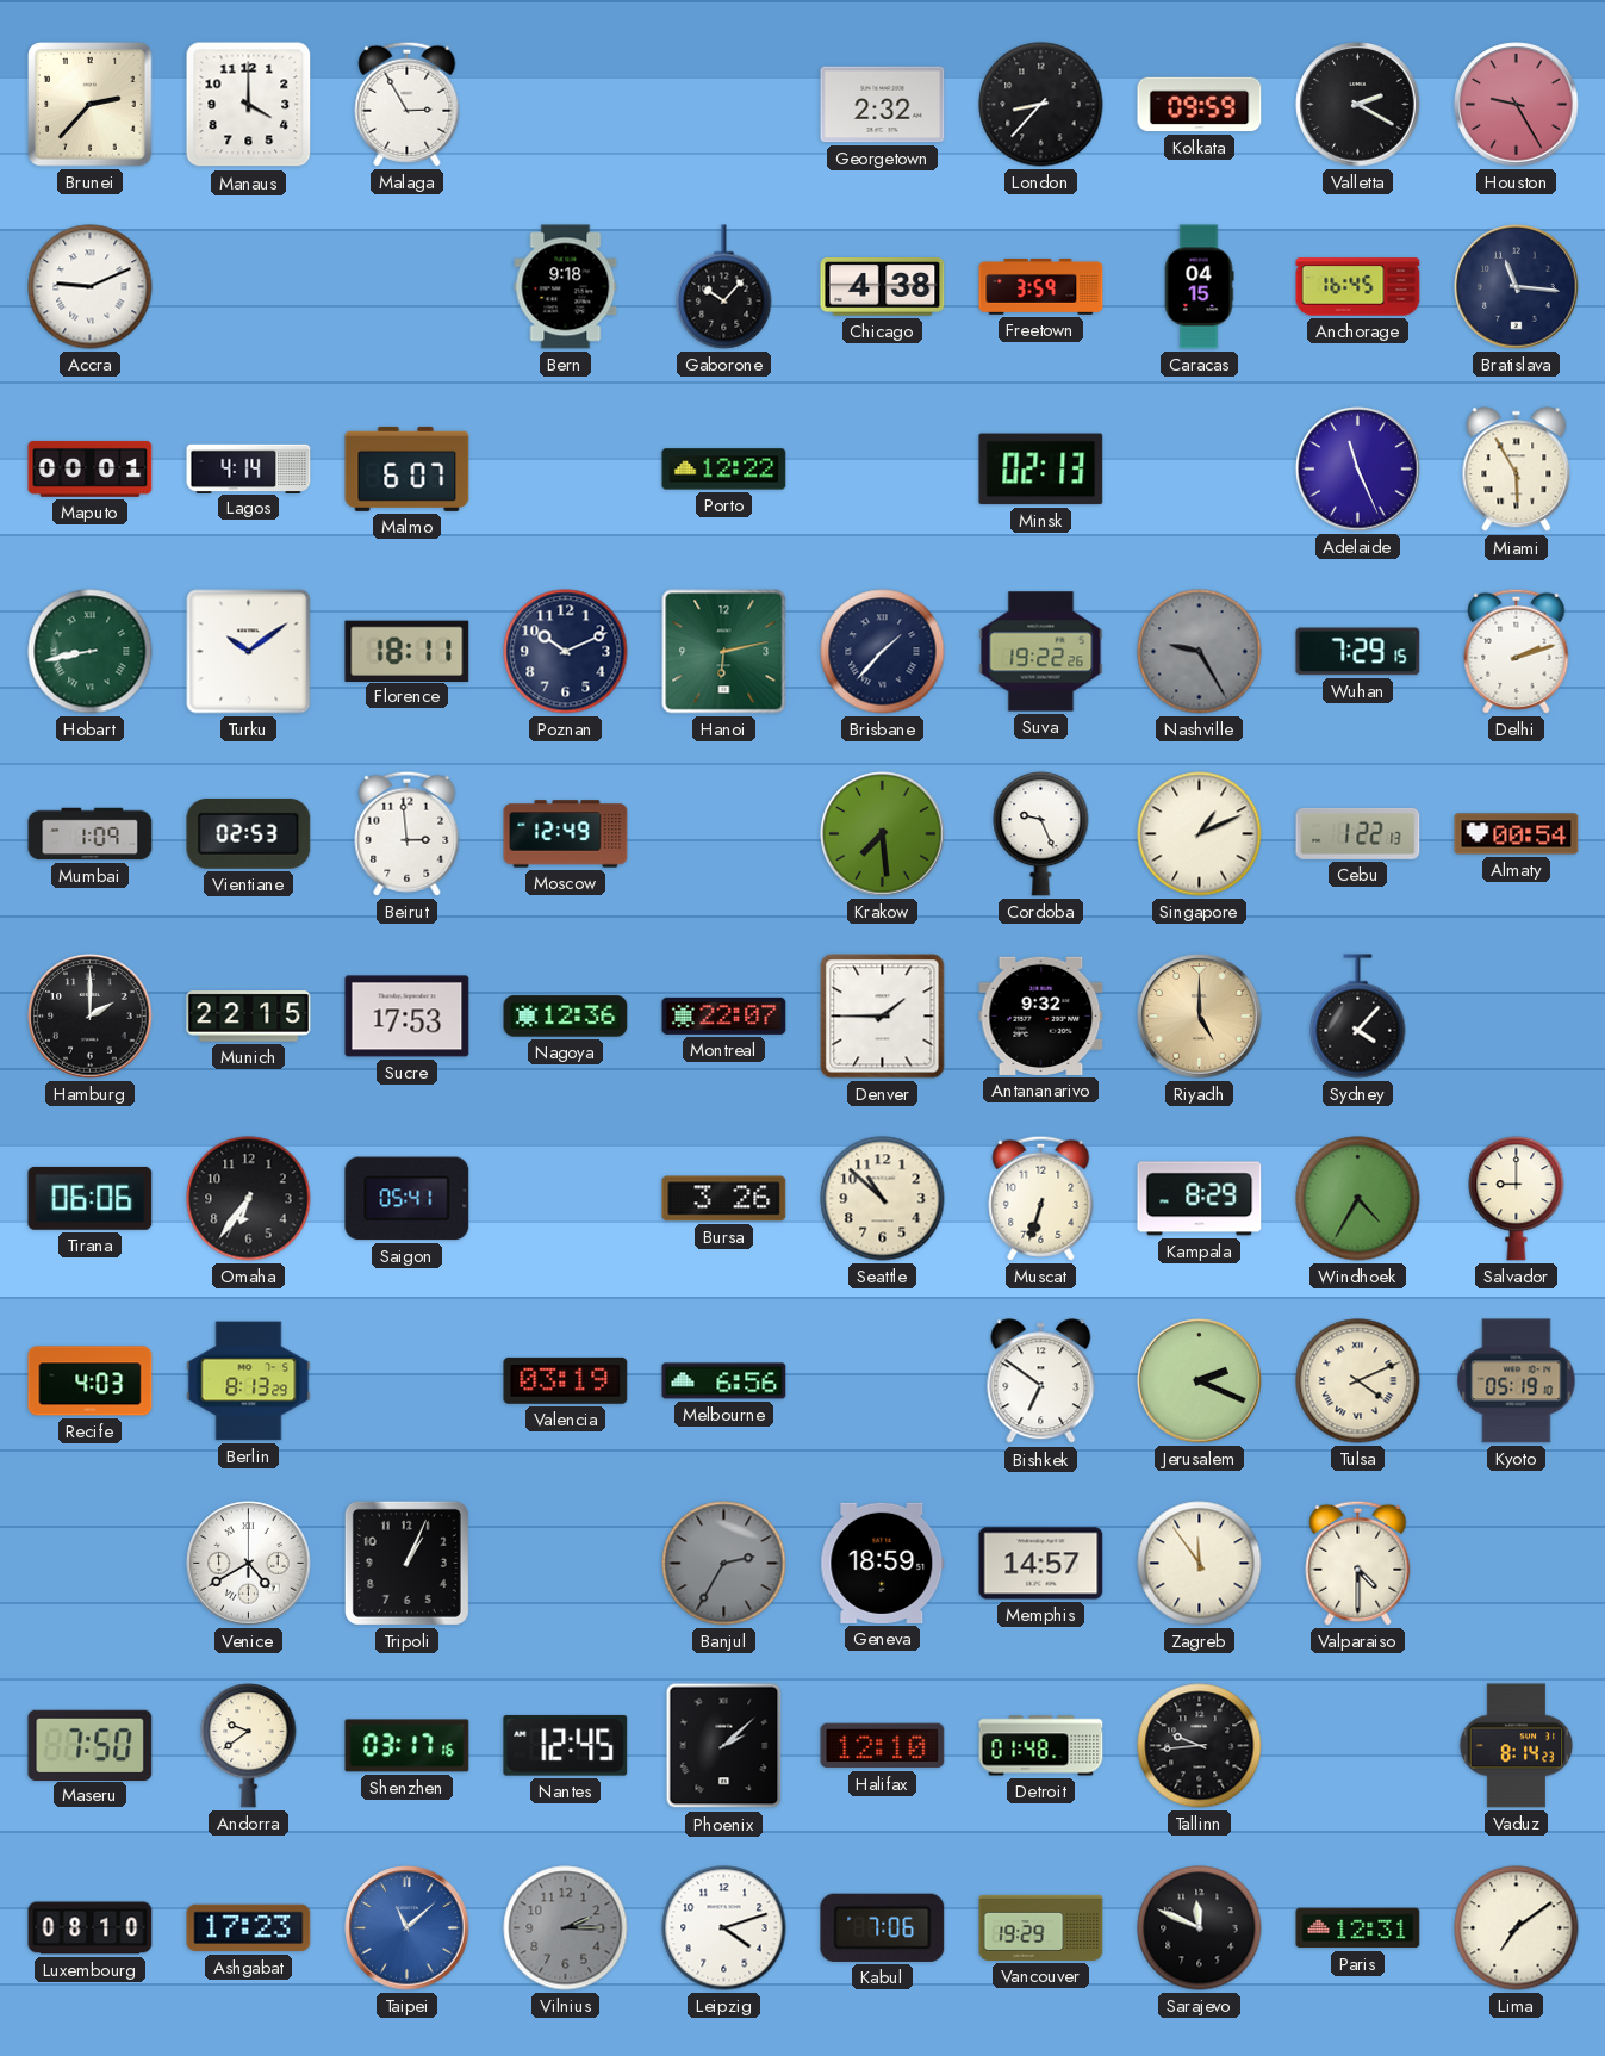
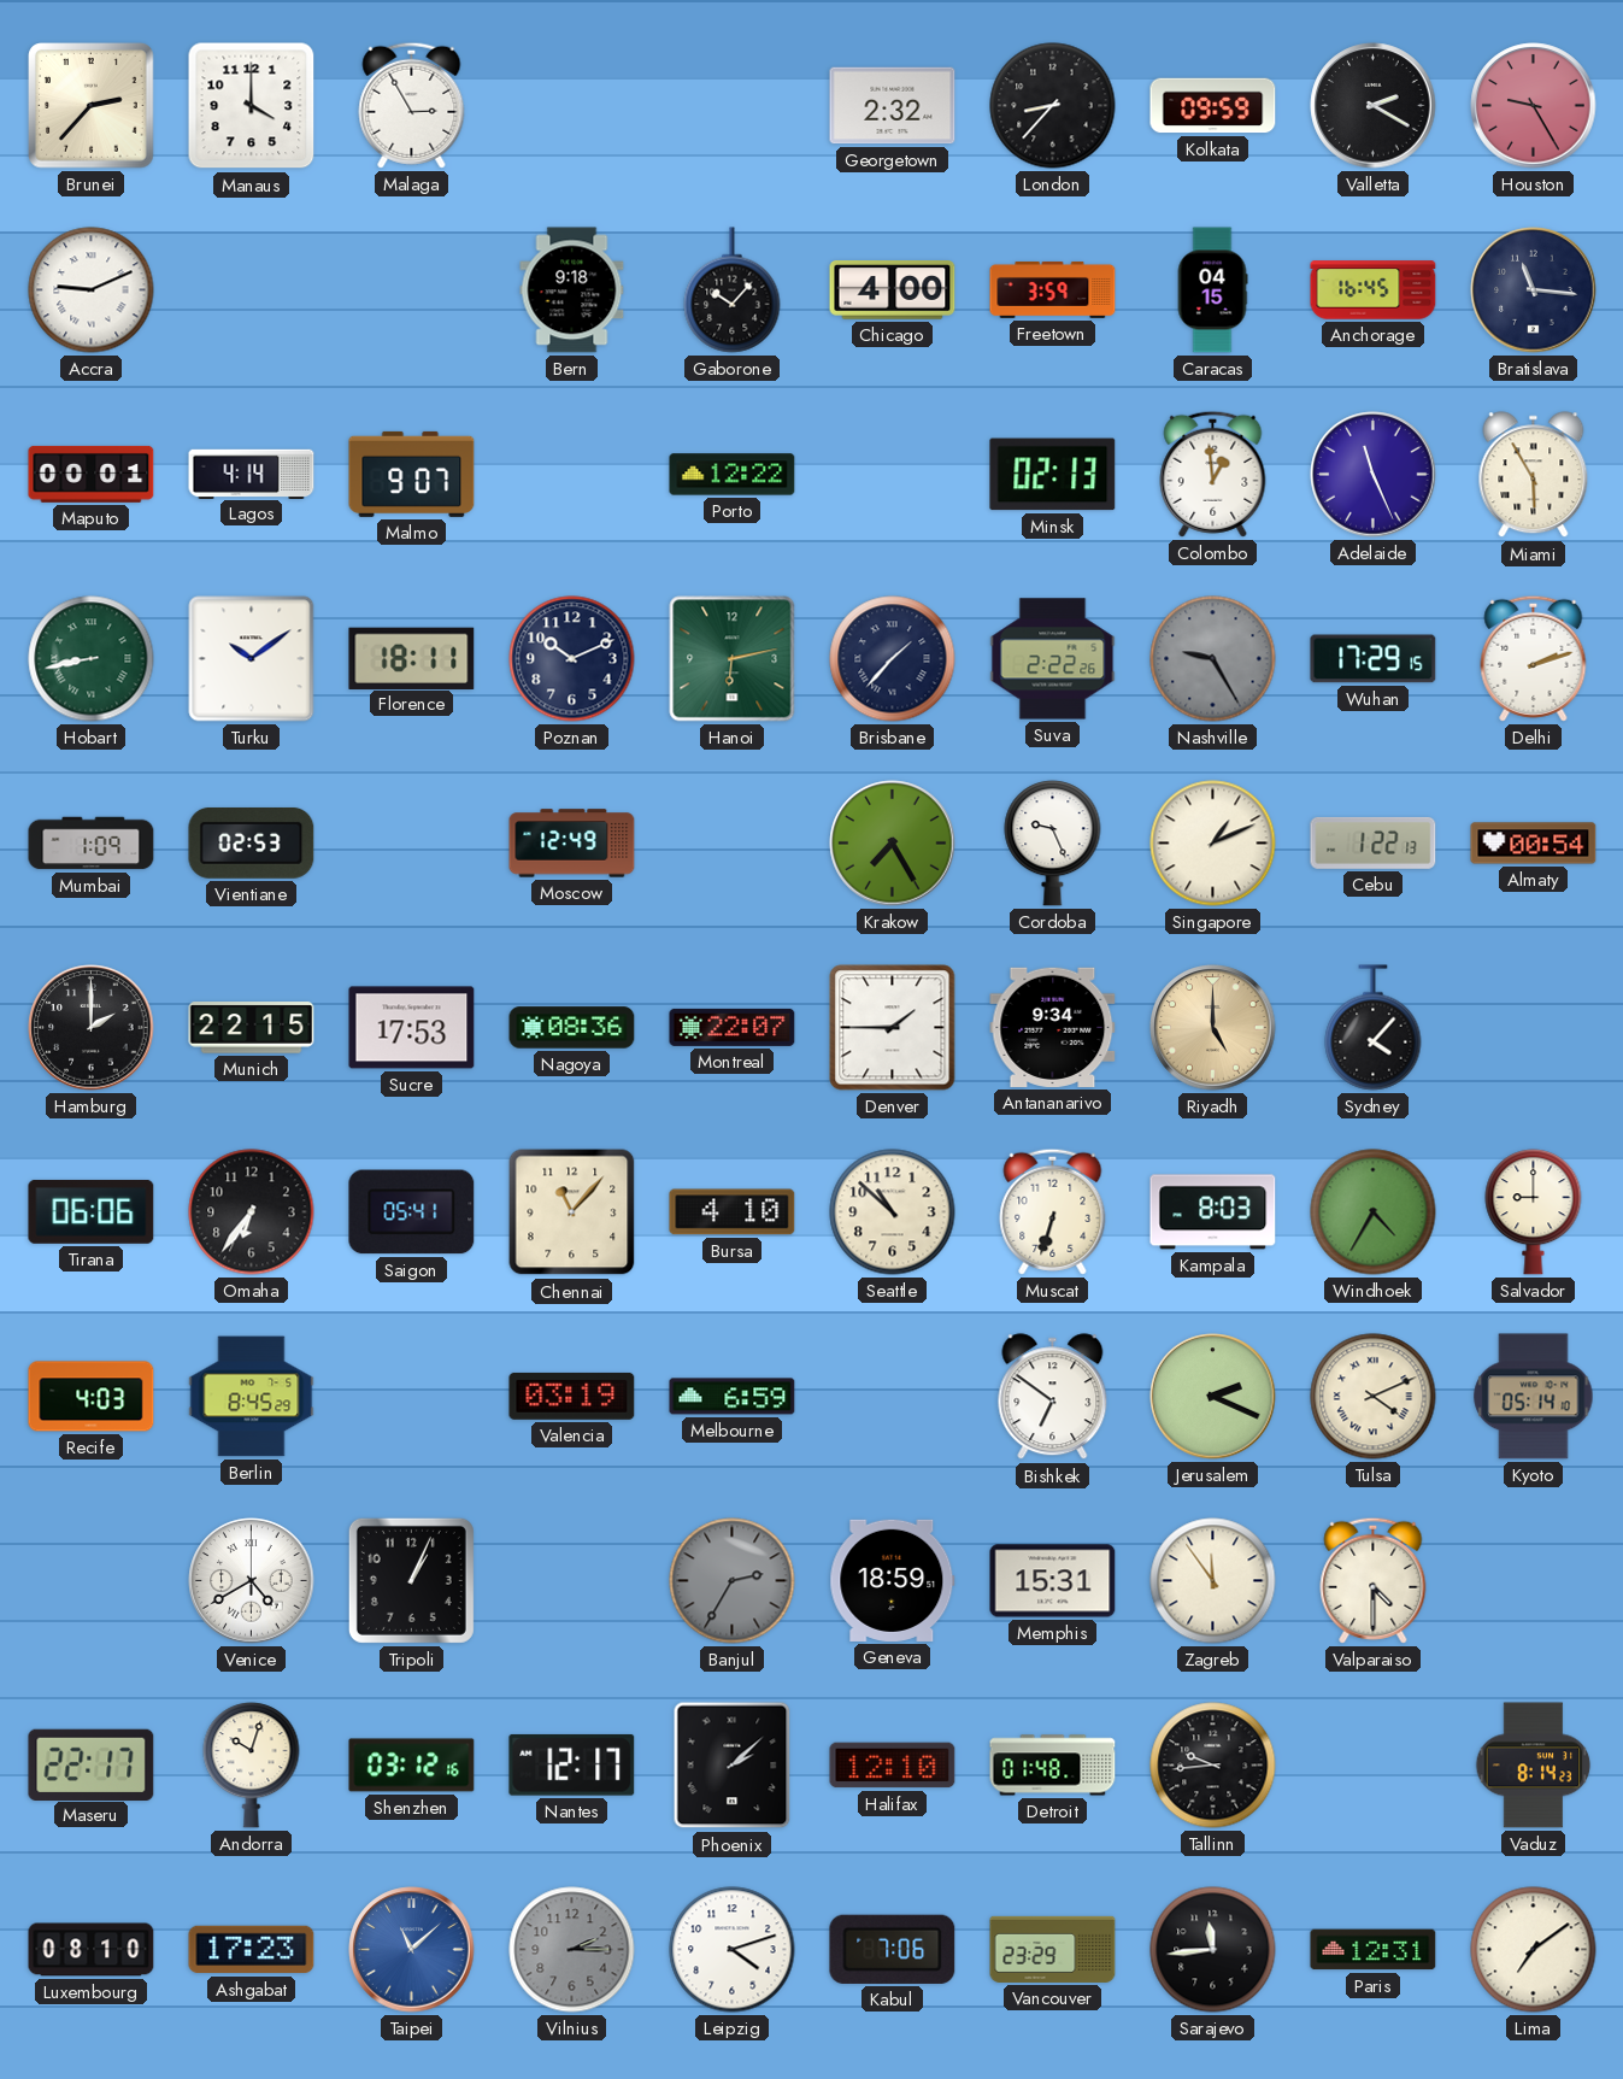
Chicago: 4:38 -> 4:00 (893, 290)
Malmo: 6:07 -> 9:07 (412, 474)
Colombo: none -> 12:59 (1213, 474)
Suva: 19:22 -> 2:22 (1053, 659)
Wuhan: 7:29 -> 17:29 (1374, 659)
Beirut: 2:59 -> none (408, 833)
Krakow: 7:29 -> 7:25 (893, 844)
Nagoya: 12:36 -> 08:36 (572, 1028)
Antananarivo: 9:32 -> 9:34 (1053, 1027)
Chennai: none -> 11:07 (572, 1212)
Bursa: 3:26 -> 4:10 (733, 1212)
Kampala: 8:29 -> 8:03 (1213, 1212)
Berlin: 8:13 -> 8:45 (252, 1397)
Melbourne: 6:56 -> 6:59 (733, 1397)
Kyoto: 05:19 -> 05:14 (1534, 1397)
Memphis: 14:57 -> 15:31 (1053, 1581)
Maseru: 7:50 -> 22:17 (92, 1764)
Andorra: 9:39 -> 10:03 (252, 1766)
Shenzhen: 03:17 -> 03:12 (412, 1766)
Nantes: 12:45 -> 12:17 (572, 1764)
Vancouver: 19:29 -> 23:29 (1053, 1949)
Sarajevo: 11:49 -> 11:44 (1213, 1950)
